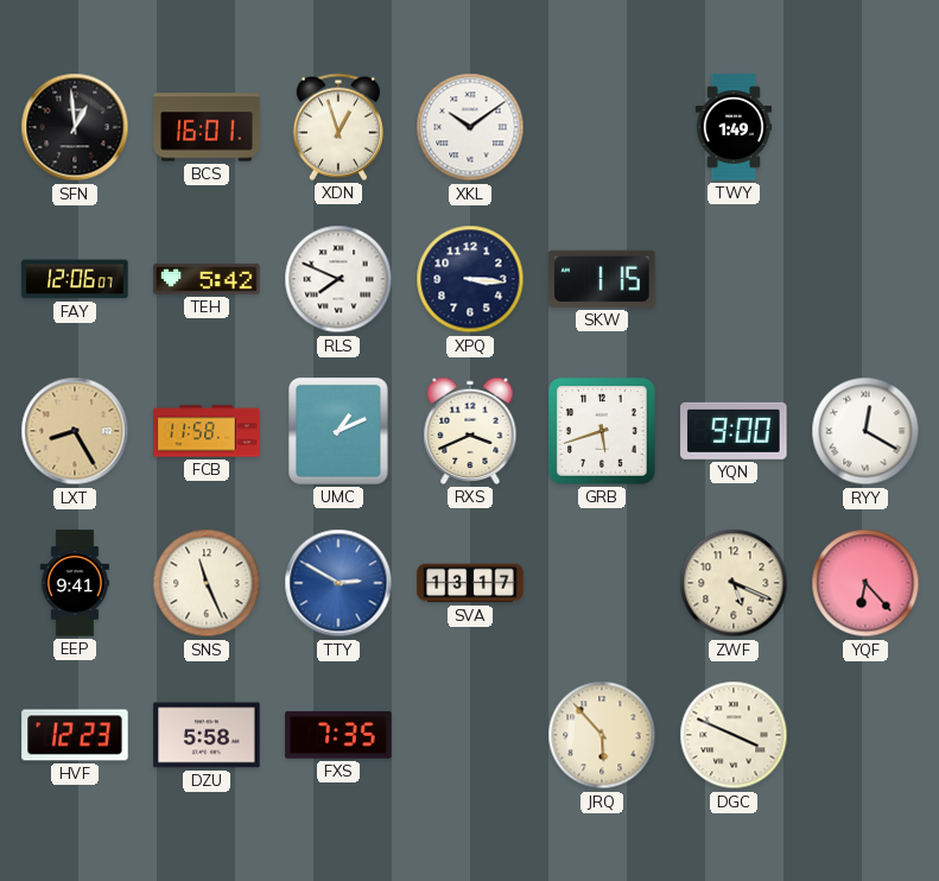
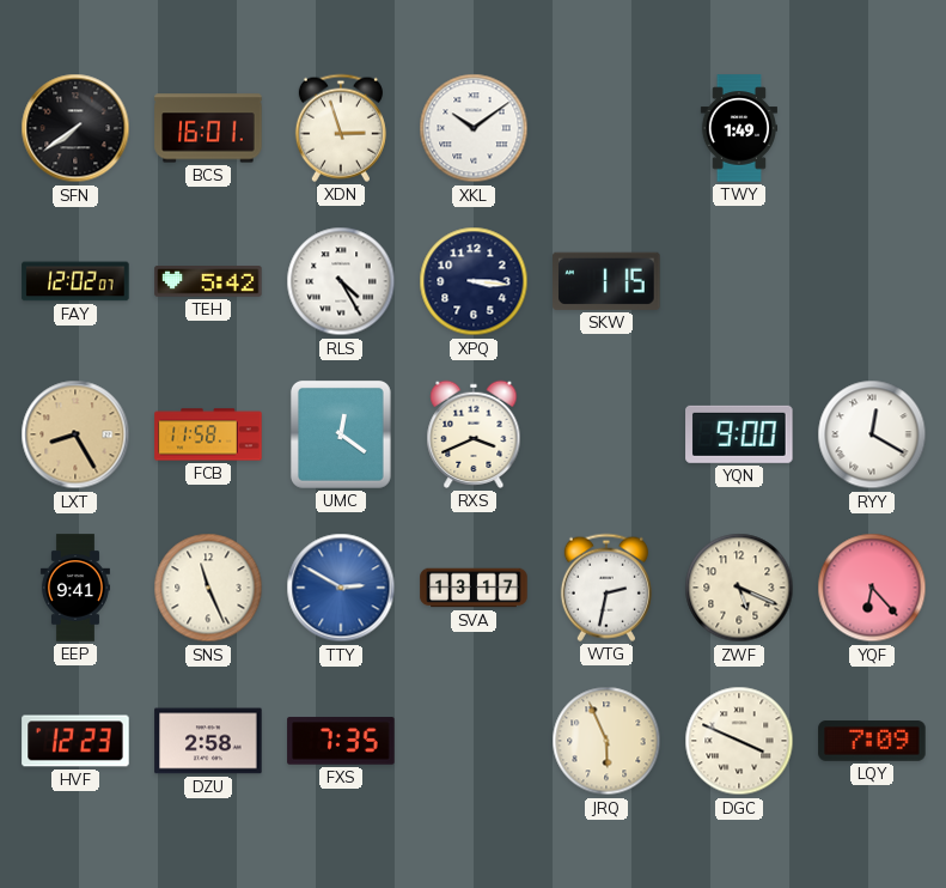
SFN: 12:59 -> 7:39 (75, 128)
XDN: 12:57 -> 2:57 (341, 128)
FAY: 12:06 -> 12:02 (75, 281)
RLS: 7:49 -> 4:25 (341, 281)
UMC: 1:11 -> 12:21 (341, 436)
GRB: 5:42 -> none (602, 431)
WTG: none -> 2:32 (606, 588)
DZU: 5:58 -> 2:58 (208, 741)
JRQ: 5:53 -> 5:56 (606, 741)
LQY: none -> 7:09 (872, 741)
